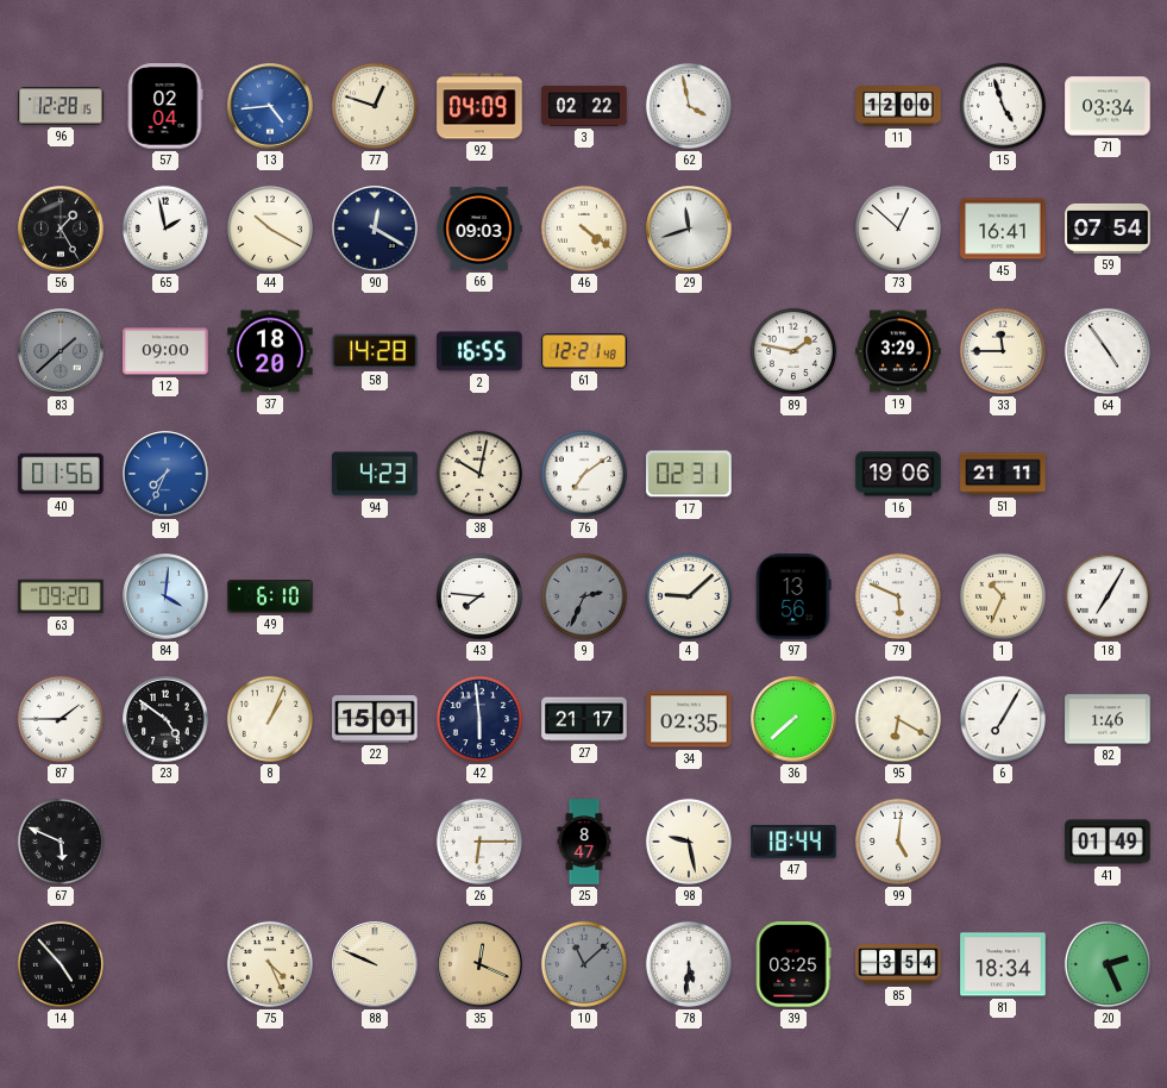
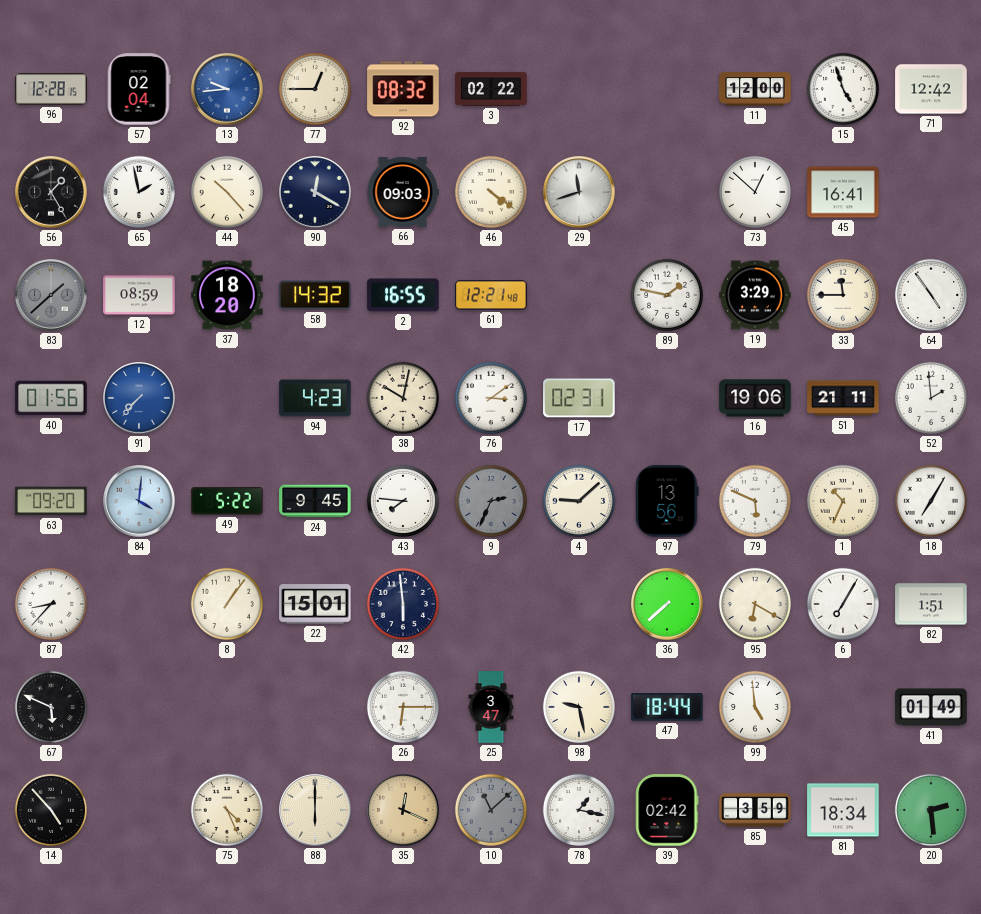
13: 4:44 -> 9:44 (227, 89)
77: 12:48 -> 12:45 (315, 89)
92: 04:09 -> 08:32 (403, 89)
62: 3:58 -> none (689, 106)
71: 03:34 -> 12:42 (931, 89)
44: 10:20 -> 10:23 (227, 192)
59: 07:54 -> none (1108, 229)
12: 09:00 -> 08:59 (139, 295)
58: 14:28 -> 14:32 (315, 295)
91: 7:34 -> 7:37 (139, 398)
76: 7:09 -> 3:09 (491, 398)
52: none -> 1:59 (931, 398)
49: 6:10 -> 5:22 (227, 501)
24: none -> 9:45 (315, 501)
87: 1:45 -> 8:37 (51, 604)
23: 4:51 -> none (165, 719)
8: 1:04 -> 1:06 (227, 604)
27: 21:17 -> none (584, 719)
34: 02:35 -> none (689, 719)
82: 1:46 -> 1:51 (931, 604)
25: 8:47 -> 3:47 (491, 707)
99: 5:01 -> 4:59 (755, 707)
88: 9:49 -> 6:00 (315, 810)
78: 5:31 -> 1:17 (579, 810)
39: 03:25 -> 02:42 (667, 810)
85: 3:54 -> 3:59 (755, 810)
20: 2:26 -> 2:29 (931, 810)
